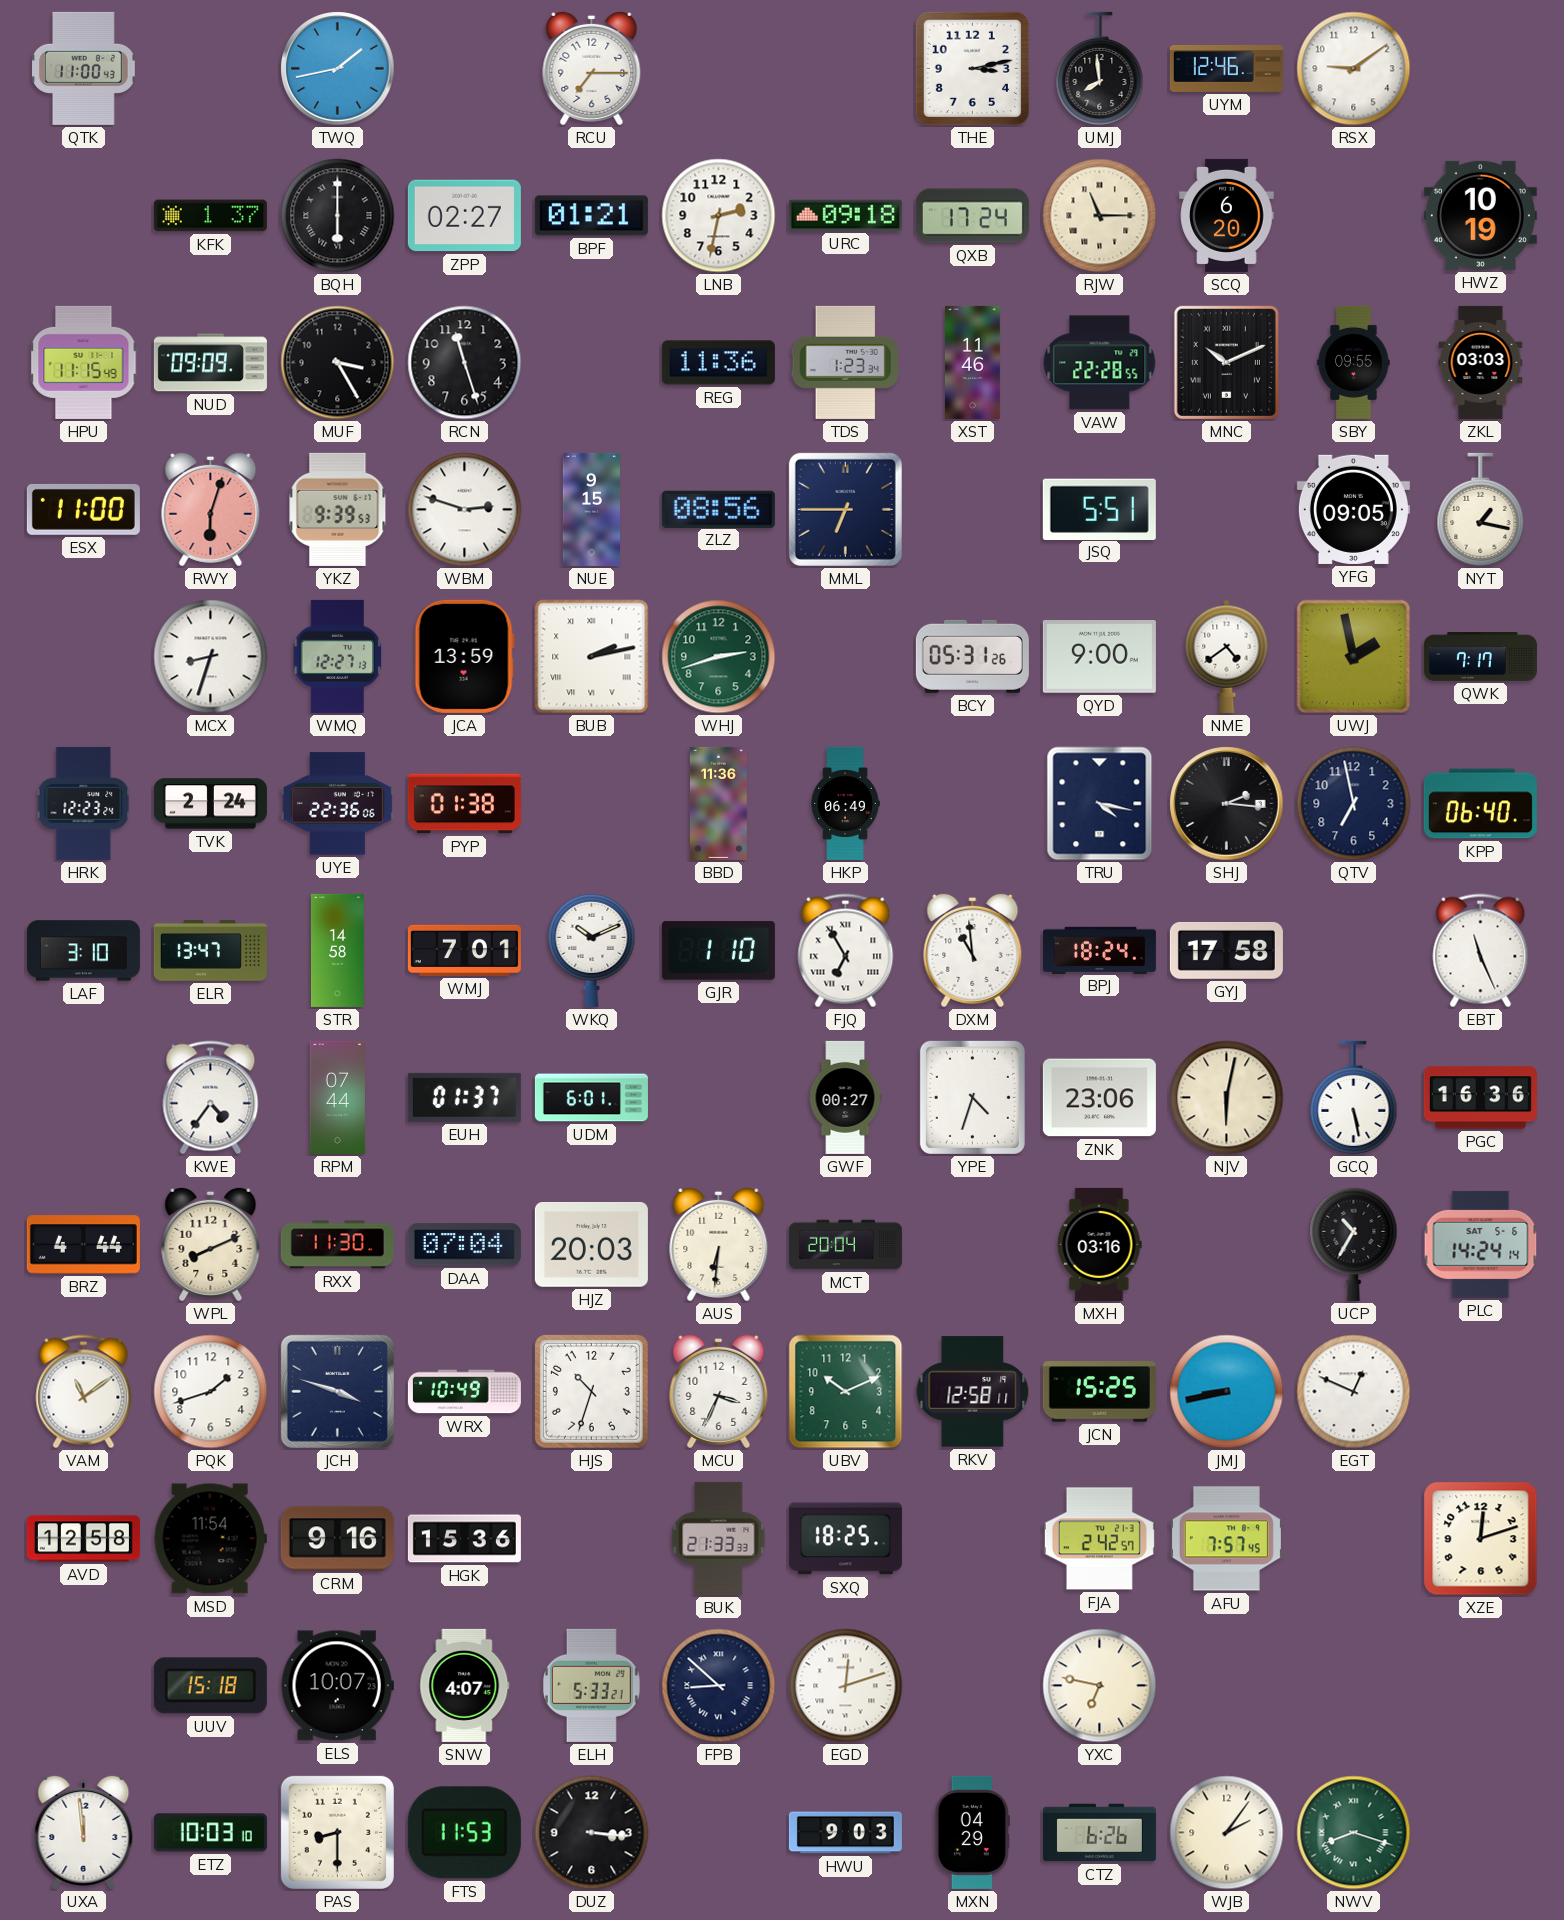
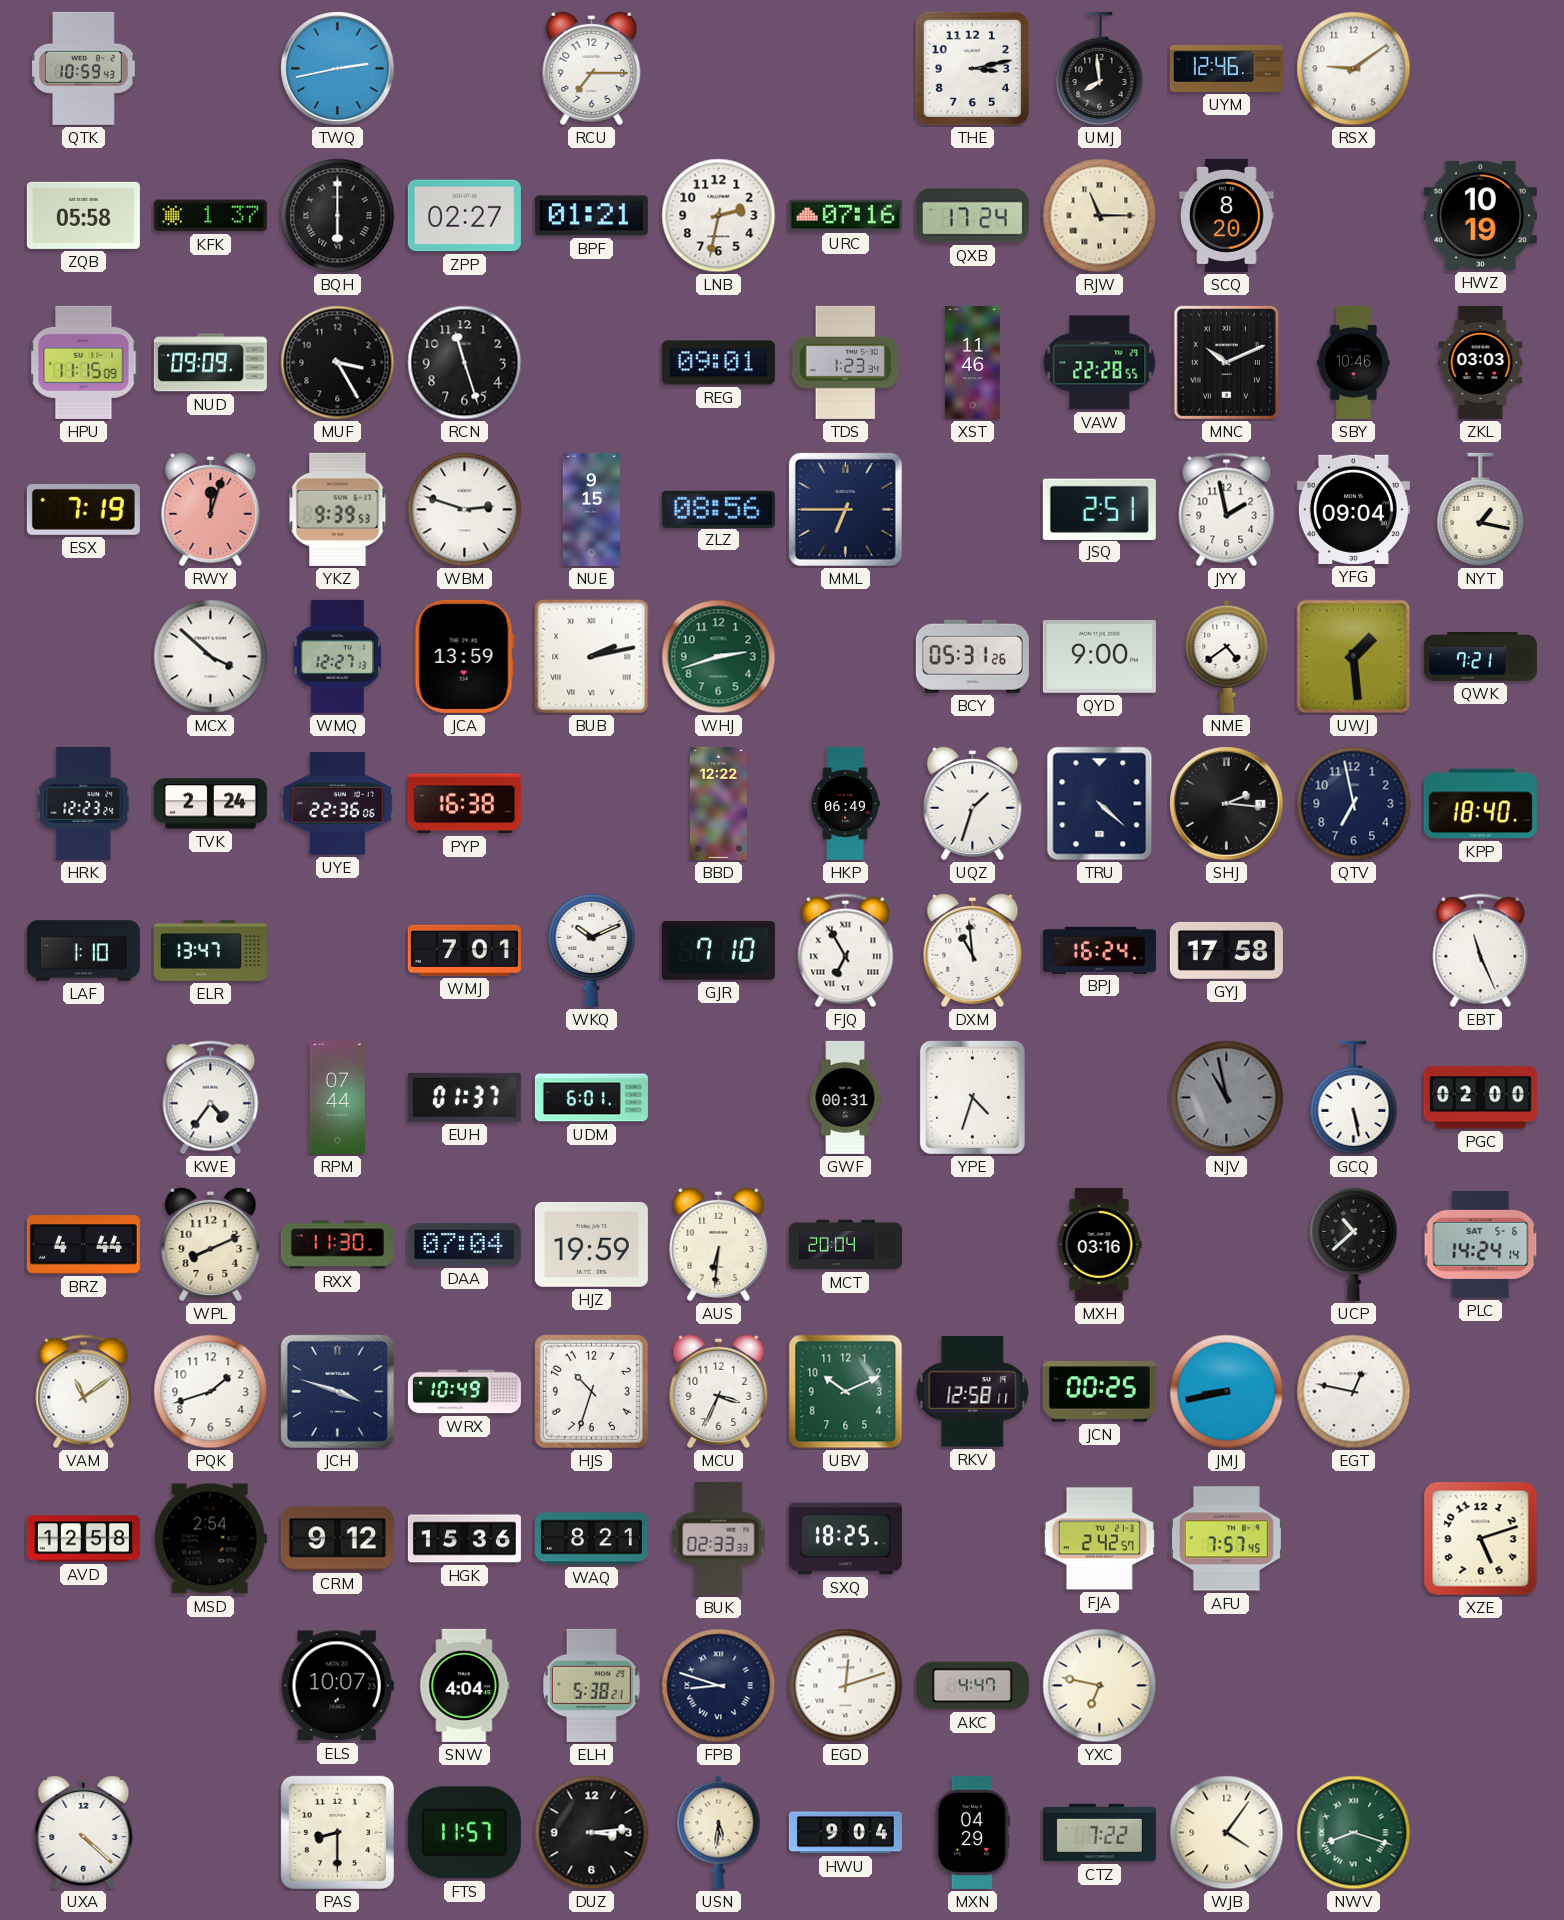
QTK: 11:00 -> 10:59 (84, 68)
TWQ: 1:43 -> 2:43 (338, 69)
ZQB: none -> 05:58 (83, 215)
URC: 09:18 -> 07:16 (845, 215)
SCQ: 6:20 -> 8:20 (1227, 215)
HPU: 11:15:49 -> 11:15:09 (84, 362)
REG: 11:36 -> 09:01 (718, 363)
SBY: 09:55 -> 10:46 (1354, 362)
ESX: 11:00 -> 7:19 (83, 509)
RWY: 6:03 -> 12:03 (211, 509)
JSQ: 5:51 -> 2:51 (1099, 509)
JYY: none -> 1:58 (1227, 510)
YFG: 09:05 -> 09:04 (1353, 509)
MCX: 8:33 -> 3:52 (211, 657)
UWJ: 1:58 -> 1:29 (1354, 657)
QWK: 7:17 -> 7:21 (1480, 656)
PYP: 01:38 -> 16:38 (464, 804)
BBD: 11:36 -> 12:22 (718, 803)
UQZ: none -> 1:33 (973, 803)
TRU: 4:17 -> 4:22 (1100, 804)
KPP: 06:40 -> 18:40 (1480, 804)
LAF: 3:10 -> 1:10 (83, 951)
STR: 14:58 -> none (337, 950)
GJR: 1:10 -> 7:10 (718, 951)
BPJ: 18:24 -> 16:24 (1099, 950)
GWF: 00:27 -> 00:31 (845, 1097)
ZNK: 23:06 -> none (1099, 1098)
NJV: 6:02 -> 10:58 (1227, 1098)
NJV dial: cream -> grey (1227, 1098)
PGC: 16:36 -> 02:00 (1480, 1098)
HJZ: 20:03 -> 19:59 (591, 1245)
UCP: 10:35 -> 10:38 (1354, 1244)
JCN: 15:25 -> 00:25 (1099, 1392)
EGT: 12:49 -> 12:47 (1354, 1392)
MSD: 11:54 -> 2:54 (210, 1539)
CRM: 9:16 -> 9:12 (337, 1539)
WAQ: none -> 8:21 (591, 1539)
BUK: 21:33 -> 02:33 (719, 1538)
XZE: 12:12 -> 5:12 (1481, 1539)
UUV: 15:18 -> none (210, 1686)
SNW: 4:07 -> 4:04 (465, 1685)
ELH: 5:33 -> 5:38 (591, 1685)
FPB: 8:52 -> 8:48 (719, 1686)
AKC: none -> 4:47 (972, 1686)
UXA: 11:59 -> 4:22 (84, 1832)
ETZ: 10:03 -> none (210, 1833)
FTS: 11:53 -> 11:57 (464, 1833)
DUZ: 3:16 -> 3:14 (592, 1833)
USN: none -> 5:31 (719, 1832)
HWU: 9:03 -> 9:04 (845, 1833)
CTZ: 6:26 -> 7:22 (1099, 1833)
WJB: 2:06 -> 4:06 (1227, 1833)
